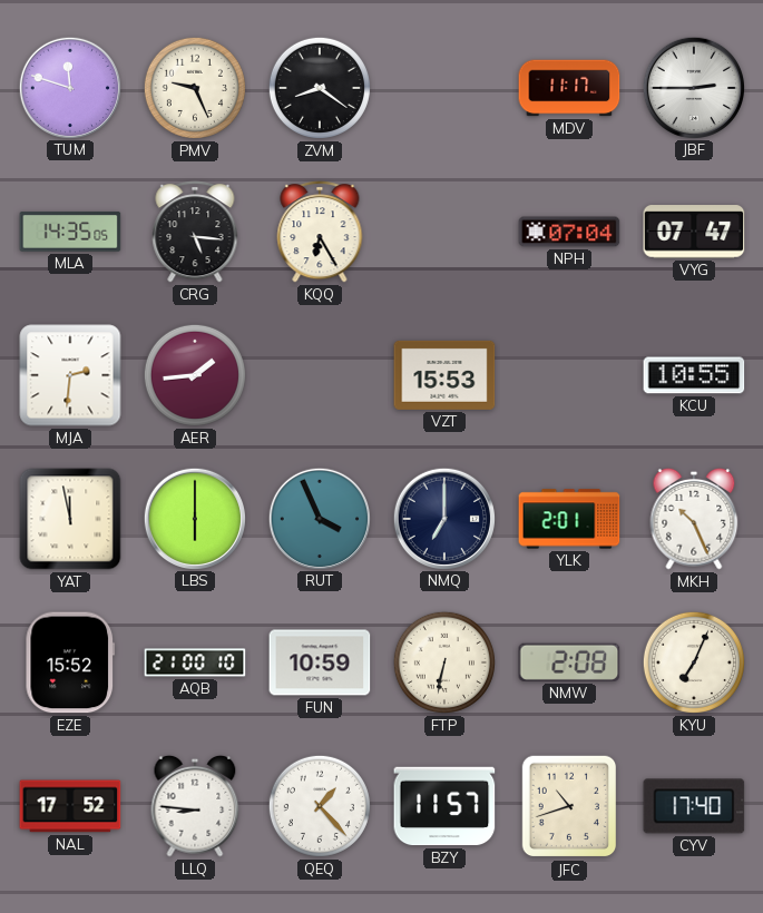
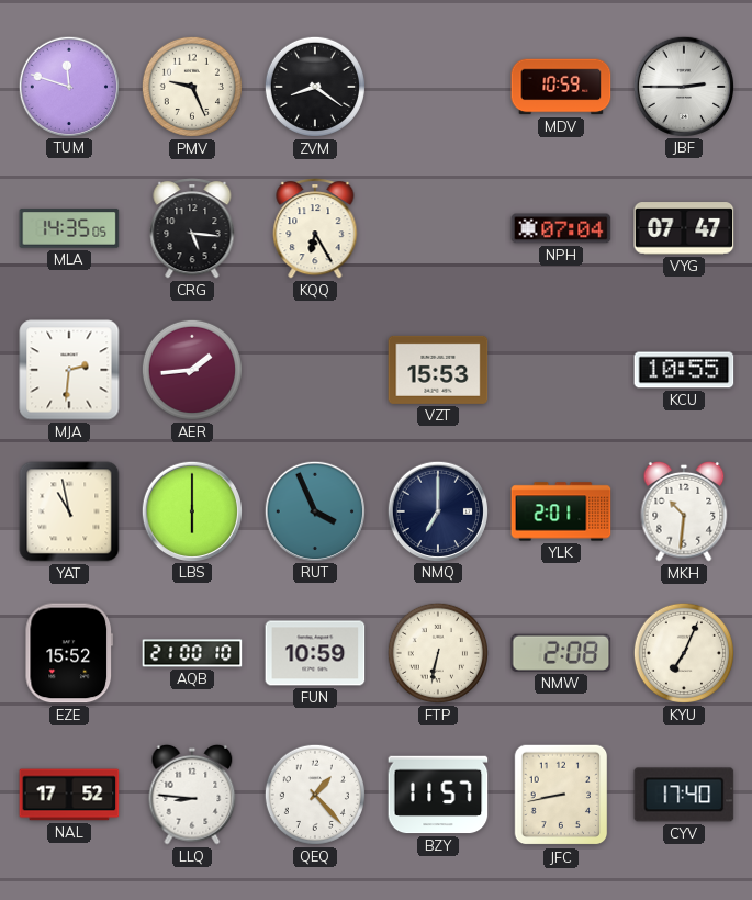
MDV: 11:17 -> 10:59 (561, 87)
YAT: 11:58 -> 10:58 (69, 511)
MKH: 10:26 -> 10:31 (684, 511)
JFC: 10:42 -> 8:43 (561, 795)
